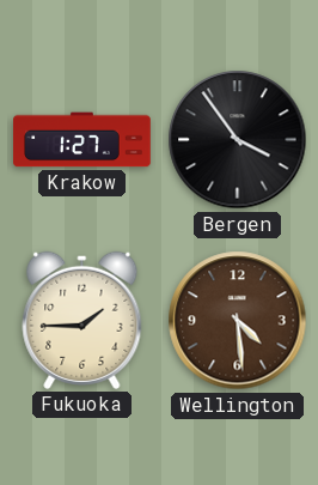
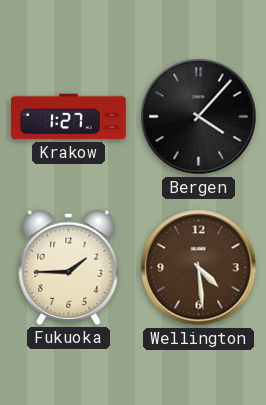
Bergen: 3:54 -> 4:07 (199, 117)
